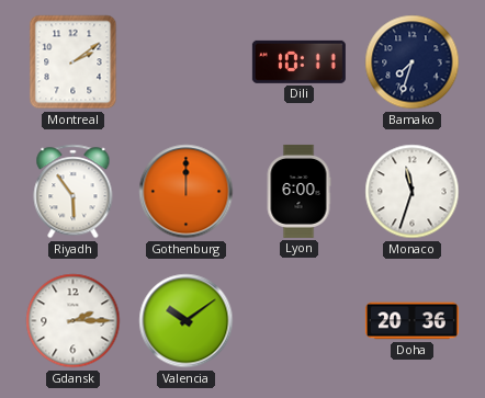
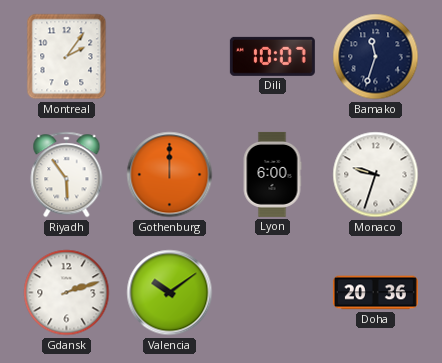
Montreal: 2:09 -> 2:06 (67, 57)
Dili: 10:11 -> 10:07 (272, 56)
Bamako: 7:33 -> 11:33 (376, 57)
Monaco: 11:33 -> 9:33 (376, 175)
Gdansk: 2:15 -> 2:12 (67, 293)
